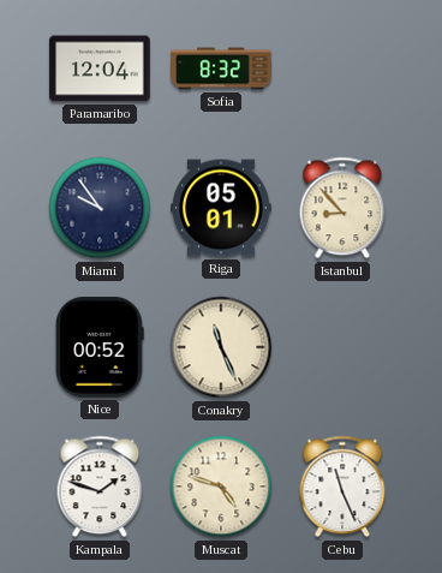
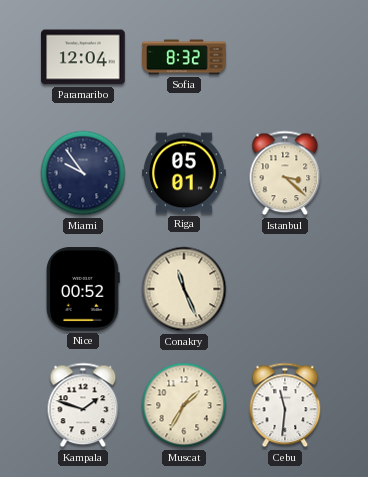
Istanbul: 8:53 -> 3:22 (285, 173)
Muscat: 4:48 -> 1:35 (184, 405)
Cebu: 11:26 -> 11:31 (285, 405)
